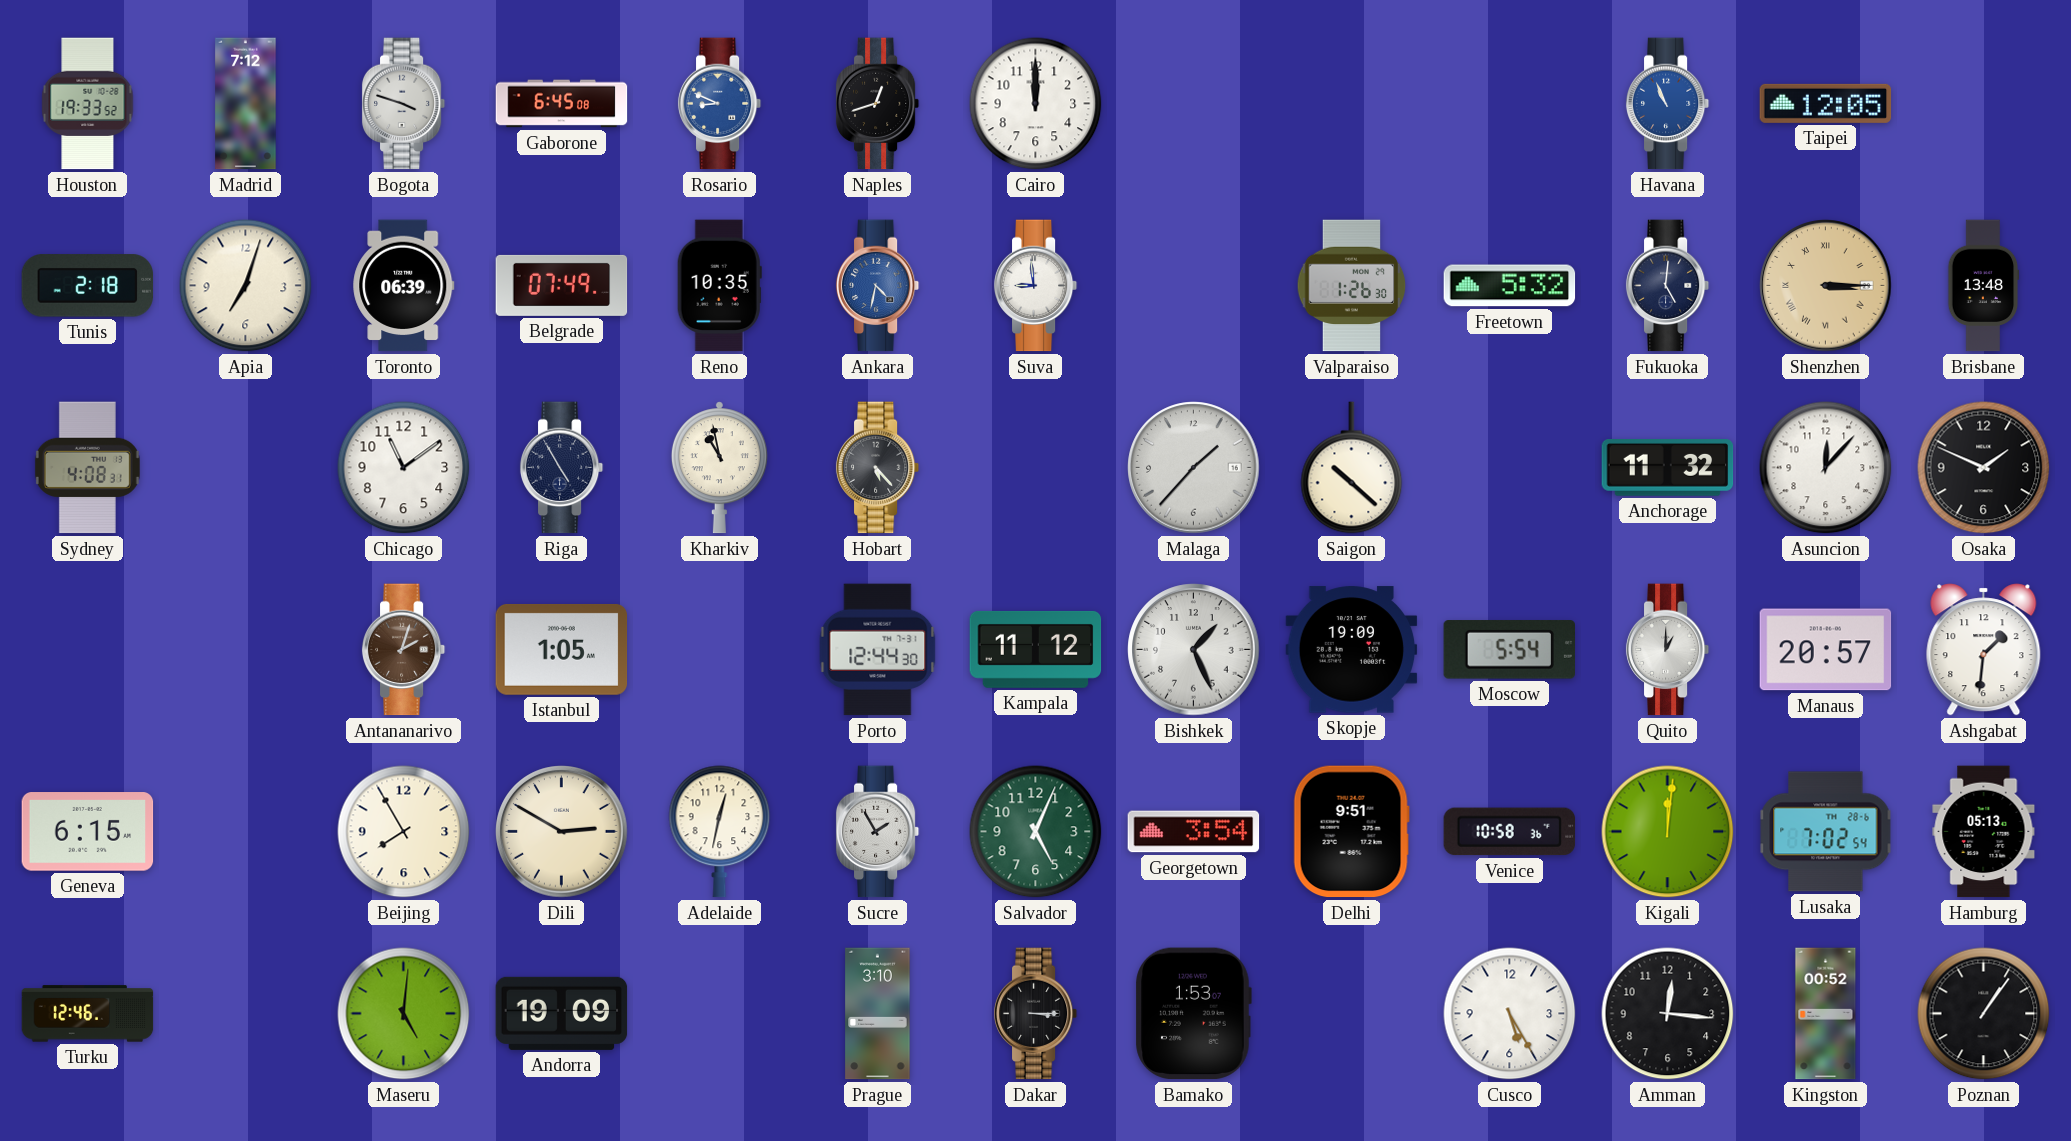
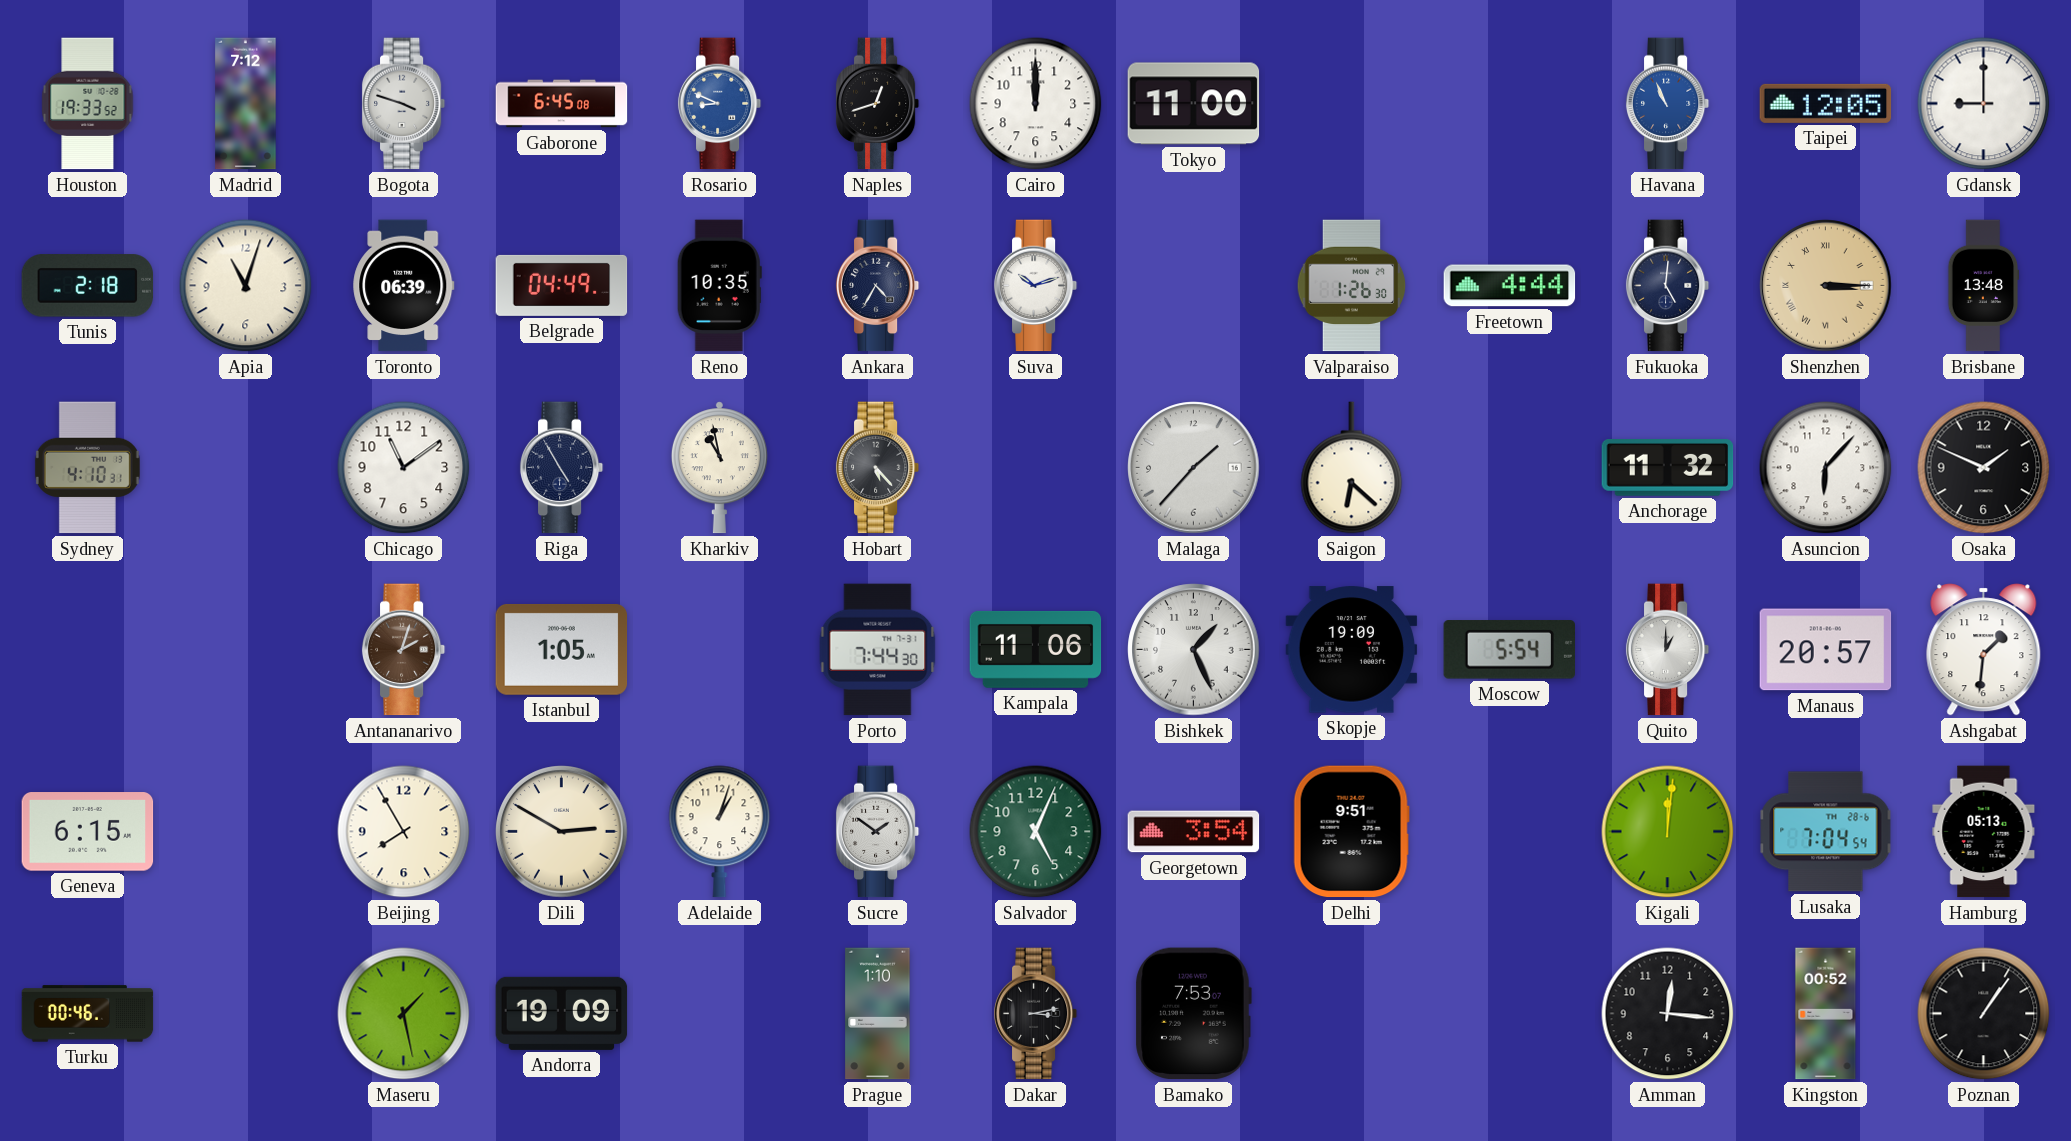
Tokyo: none -> 11:00 (1194, 104)
Gdansk: none -> 9:00 (1984, 104)
Apia: 7:03 -> 11:03 (246, 286)
Belgrade: 07:49 -> 04:49 (562, 285)
Ankara: 4:32 -> 4:35 (878, 286)
Ankara dial: blue -> navy (878, 286)
Suva: 8:59 -> 10:12 (1036, 286)
Freetown: 5:32 -> 4:44 (1510, 286)
Sydney: 4:08 -> 4:10 (87, 468)
Saigon: 10:22 -> 6:22 (1352, 468)
Asuncion: 12:07 -> 6:07 (1826, 468)
Porto: 12:44 -> 7:44 (878, 650)
Kampala: 11:12 -> 11:06 (1036, 649)
Adelaide: 12:32 -> 1:03 (720, 832)
Sucre: 1:55 -> 1:51 (878, 832)
Venice: 10:58 -> none (1510, 832)
Lusaka: 7:02 -> 7:04 (1826, 832)
Turku: 12:46 -> 00:46 (88, 1014)
Maseru: 5:01 -> 1:28 (404, 1014)
Prague: 3:10 -> 1:10 (878, 1014)
Dakar: 3:15 -> 3:13 (1036, 1014)
Bamako: 1:53 -> 7:53 (1193, 1014)
Cusco: 5:25 -> none (1510, 1014)
